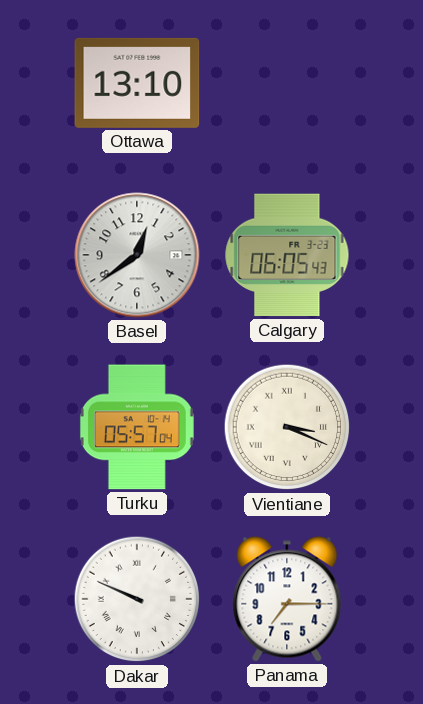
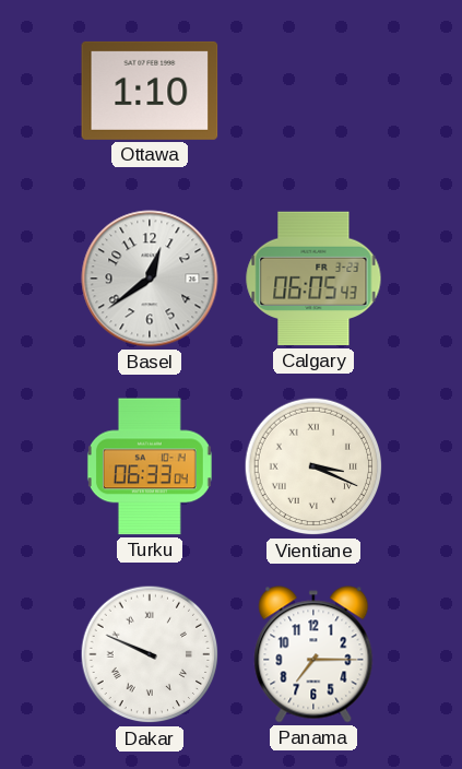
Ottawa: 13:10 -> 1:10 (150, 91)
Turku: 05:57 -> 06:33 (150, 466)
